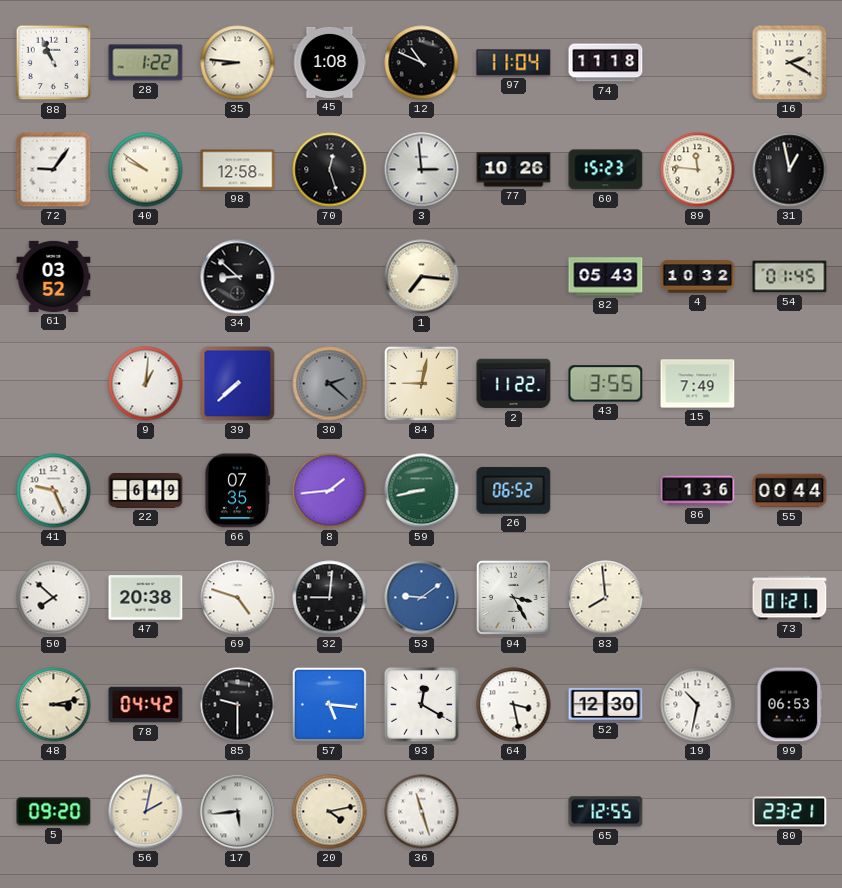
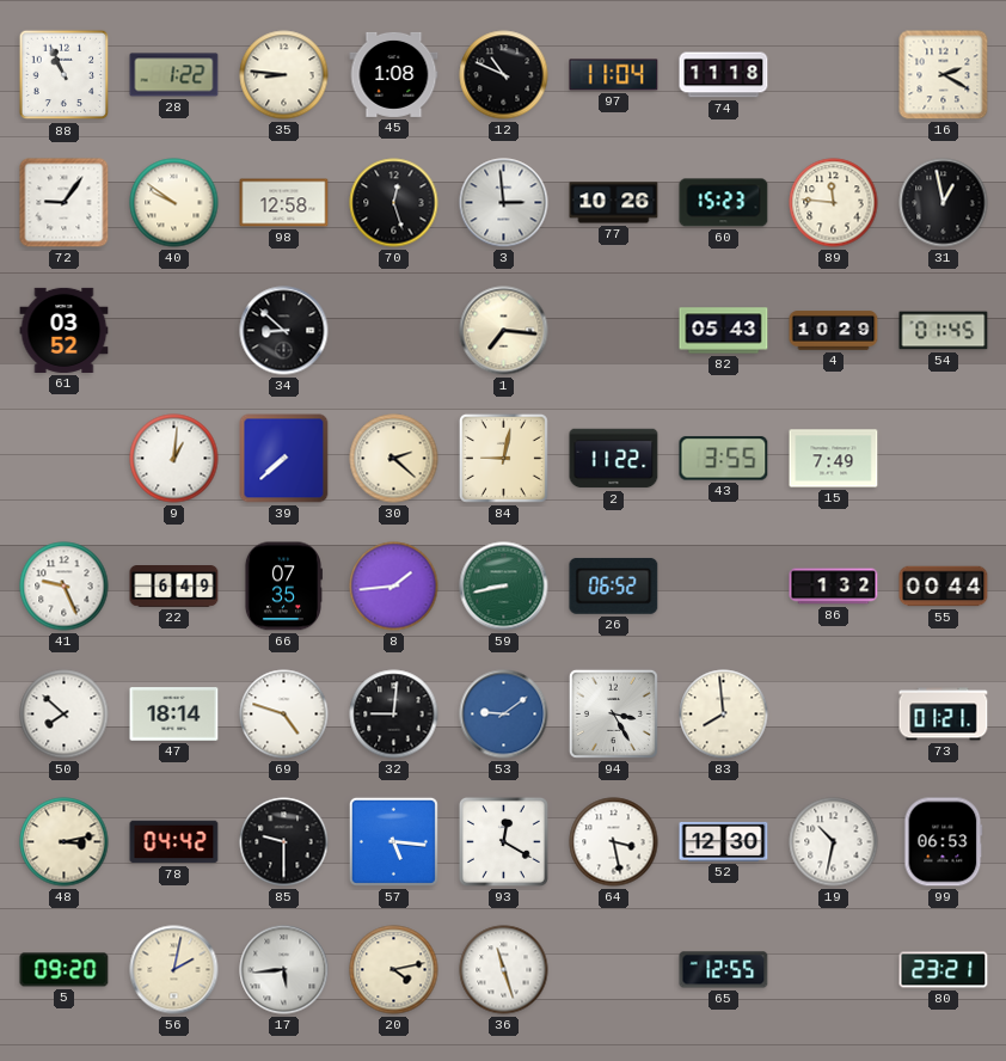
4: 10:32 -> 10:29 (834, 331)
30 dial: grey -> cream (394, 459)
86: 1:36 -> 1:32 (834, 587)
47: 20:38 -> 18:14 (174, 715)
